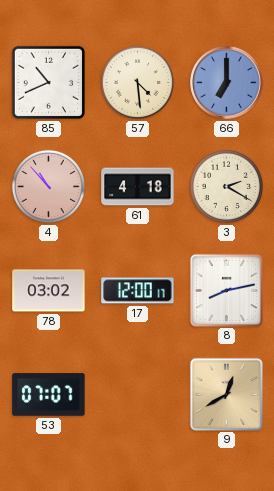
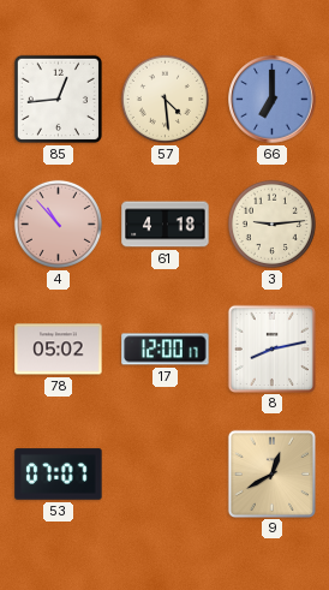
85: 10:41 -> 12:44 (58, 99)
3: 2:20 -> 9:14 (271, 224)
78: 03:02 -> 05:02 (59, 350)
